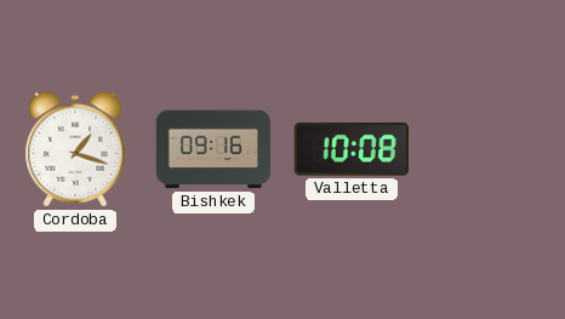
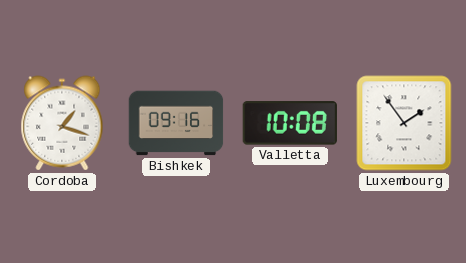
Luxembourg: none -> 1:54 (404, 123)
